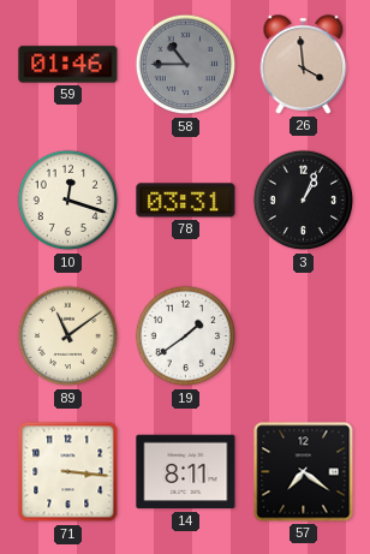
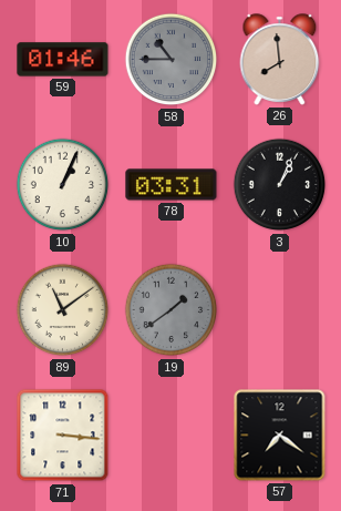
26: 3:59 -> 7:59 (280, 60)
10: 12:18 -> 1:04 (63, 185)
19 dial: white -> grey (172, 310)
14: 8:11 -> none (186, 472)
